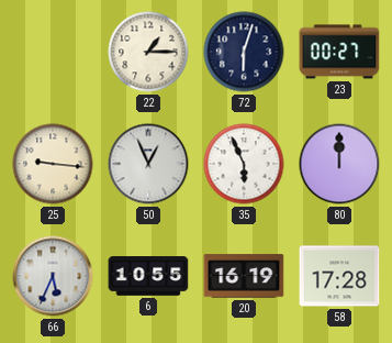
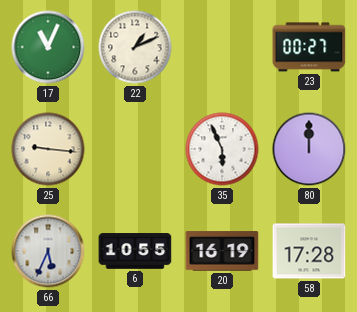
17: none -> 11:04 (48, 47)
22: 1:15 -> 1:11 (135, 47)
72: 6:03 -> none (244, 52)
50: 12:56 -> none (148, 164)
